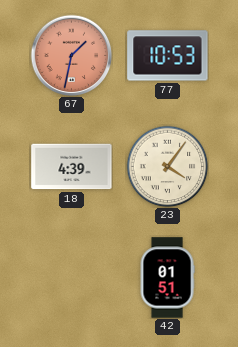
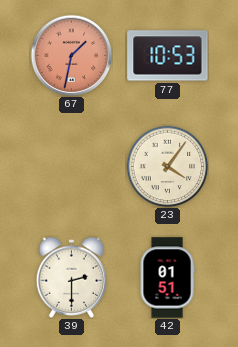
18: 4:39 -> none (72, 167)
39: none -> 2:30 (72, 277)
